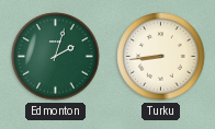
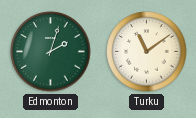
Turku: 8:44 -> 11:09 (147, 52)
